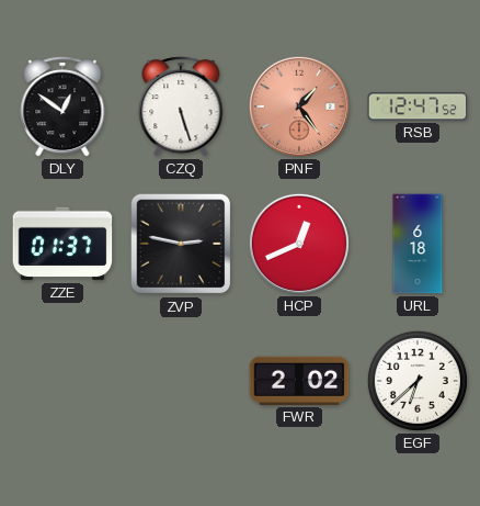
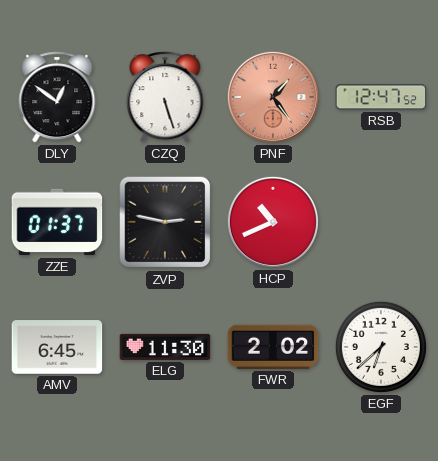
HCP: 12:41 -> 10:41 (273, 222)
URL: 6:18 -> none (418, 244)
AMV: none -> 6:45 (57, 347)
ELG: none -> 11:30 (165, 347)
